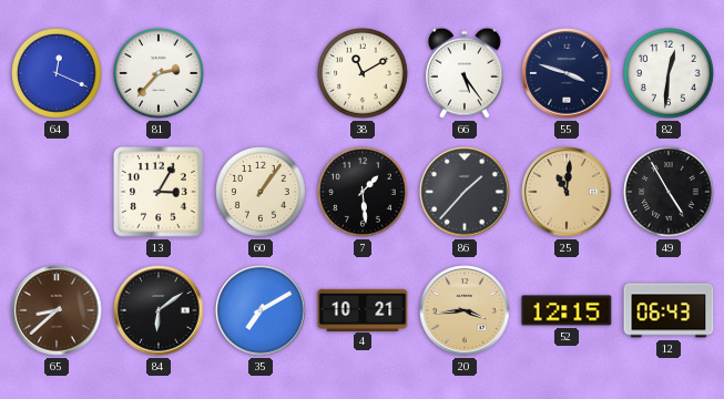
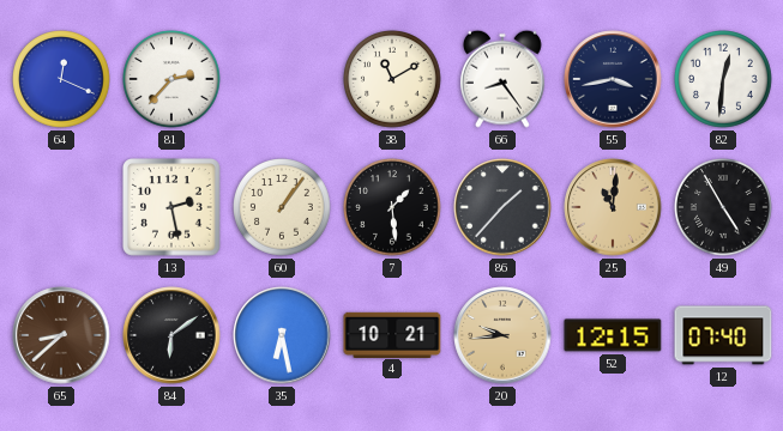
66: 5:24 -> 8:24 (502, 79)
55: 3:48 -> 3:43 (613, 79)
13: 3:05 -> 2:28 (173, 208)
35: 7:10 -> 6:28 (282, 335)
20: 3:44 -> 9:44 (502, 335)
12: 06:43 -> 07:40 (723, 335)
